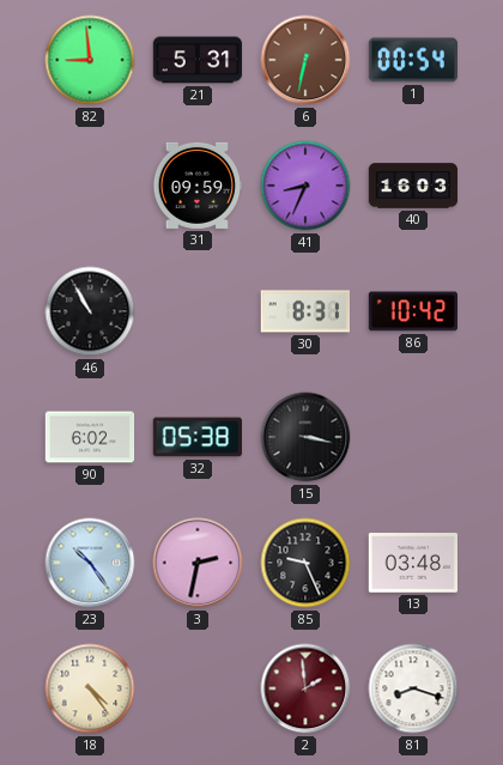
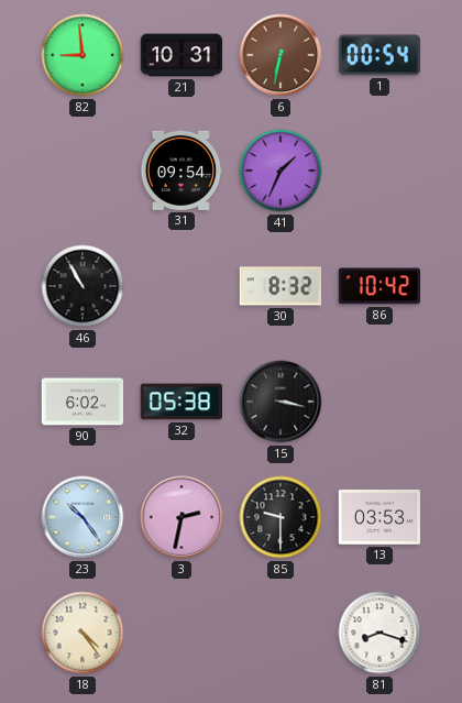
21: 5:31 -> 10:31 (182, 55)
31: 09:59 -> 09:54 (180, 171)
41: 8:34 -> 1:34 (280, 171)
40: 16:03 -> none (413, 186)
30: 8:31 -> 8:32 (279, 286)
85: 9:26 -> 9:30 (280, 517)
13: 03:48 -> 03:53 (378, 517)
2: 1:59 -> none (305, 688)
